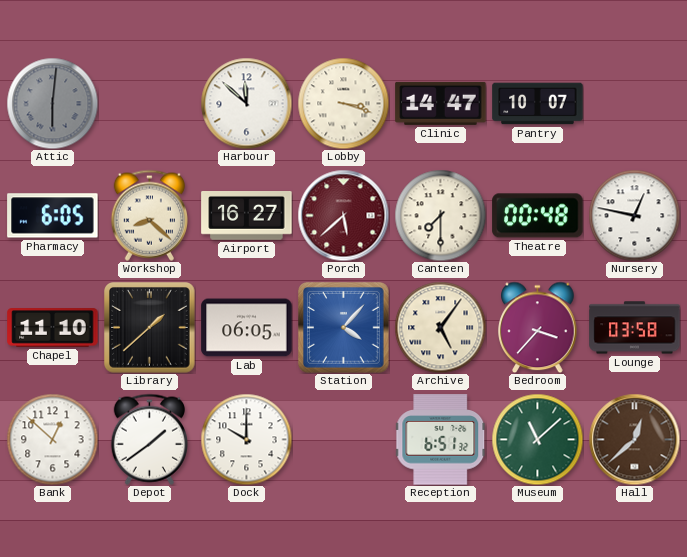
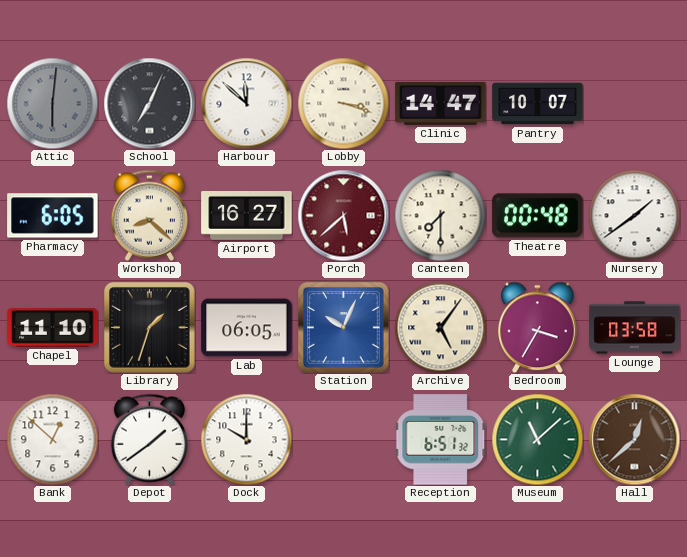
School: none -> 7:04 (149, 103)
Nursery: 12:47 -> 1:39 (634, 215)
Library: 1:38 -> 1:33 (150, 328)
Station: 4:07 -> 10:04 (344, 328)
Bedroom: 3:37 -> 3:35 (538, 327)
